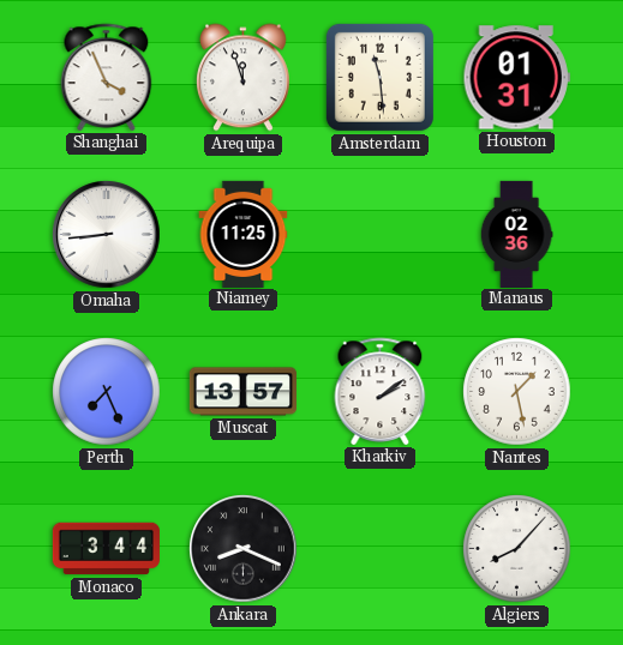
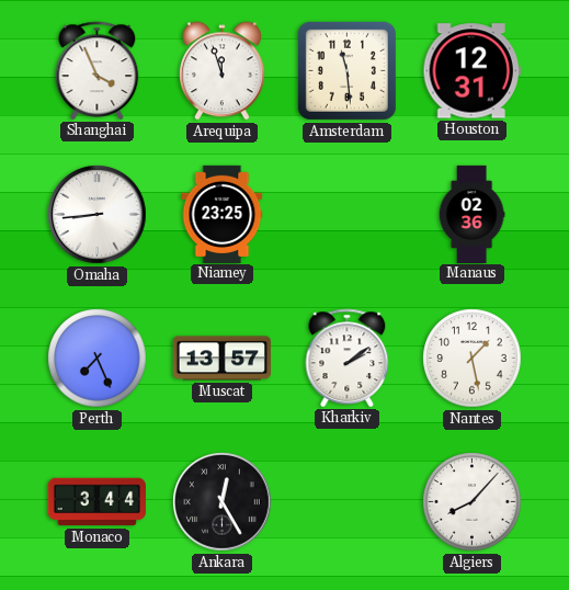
Houston: 01:31 -> 12:31 (471, 71)
Niamey: 11:25 -> 23:25 (223, 214)
Ankara: 8:19 -> 12:25 (223, 502)
